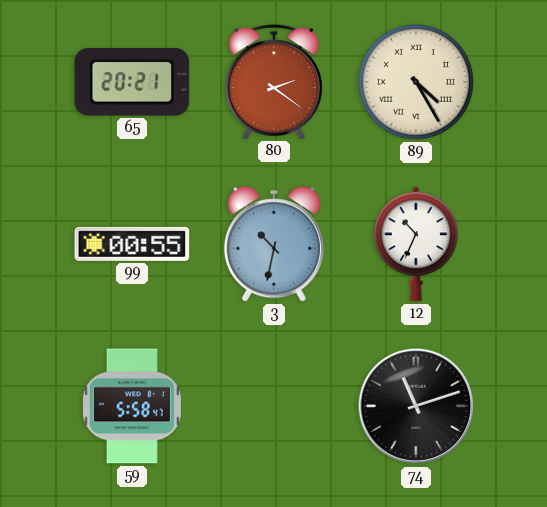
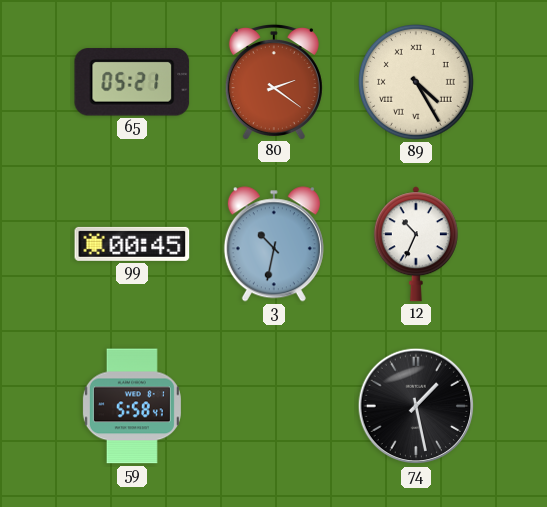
65: 20:21 -> 05:21 (132, 82)
99: 00:55 -> 00:45 (132, 244)
74: 11:12 -> 1:28 (416, 406)
